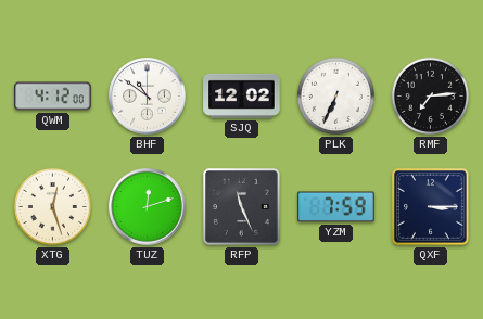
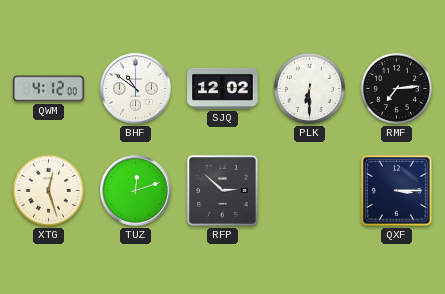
PLK: 6:34 -> 6:30 (309, 88)
RFP: 11:26 -> 2:52 (223, 191)
YZM: 7:59 -> none (336, 207)
